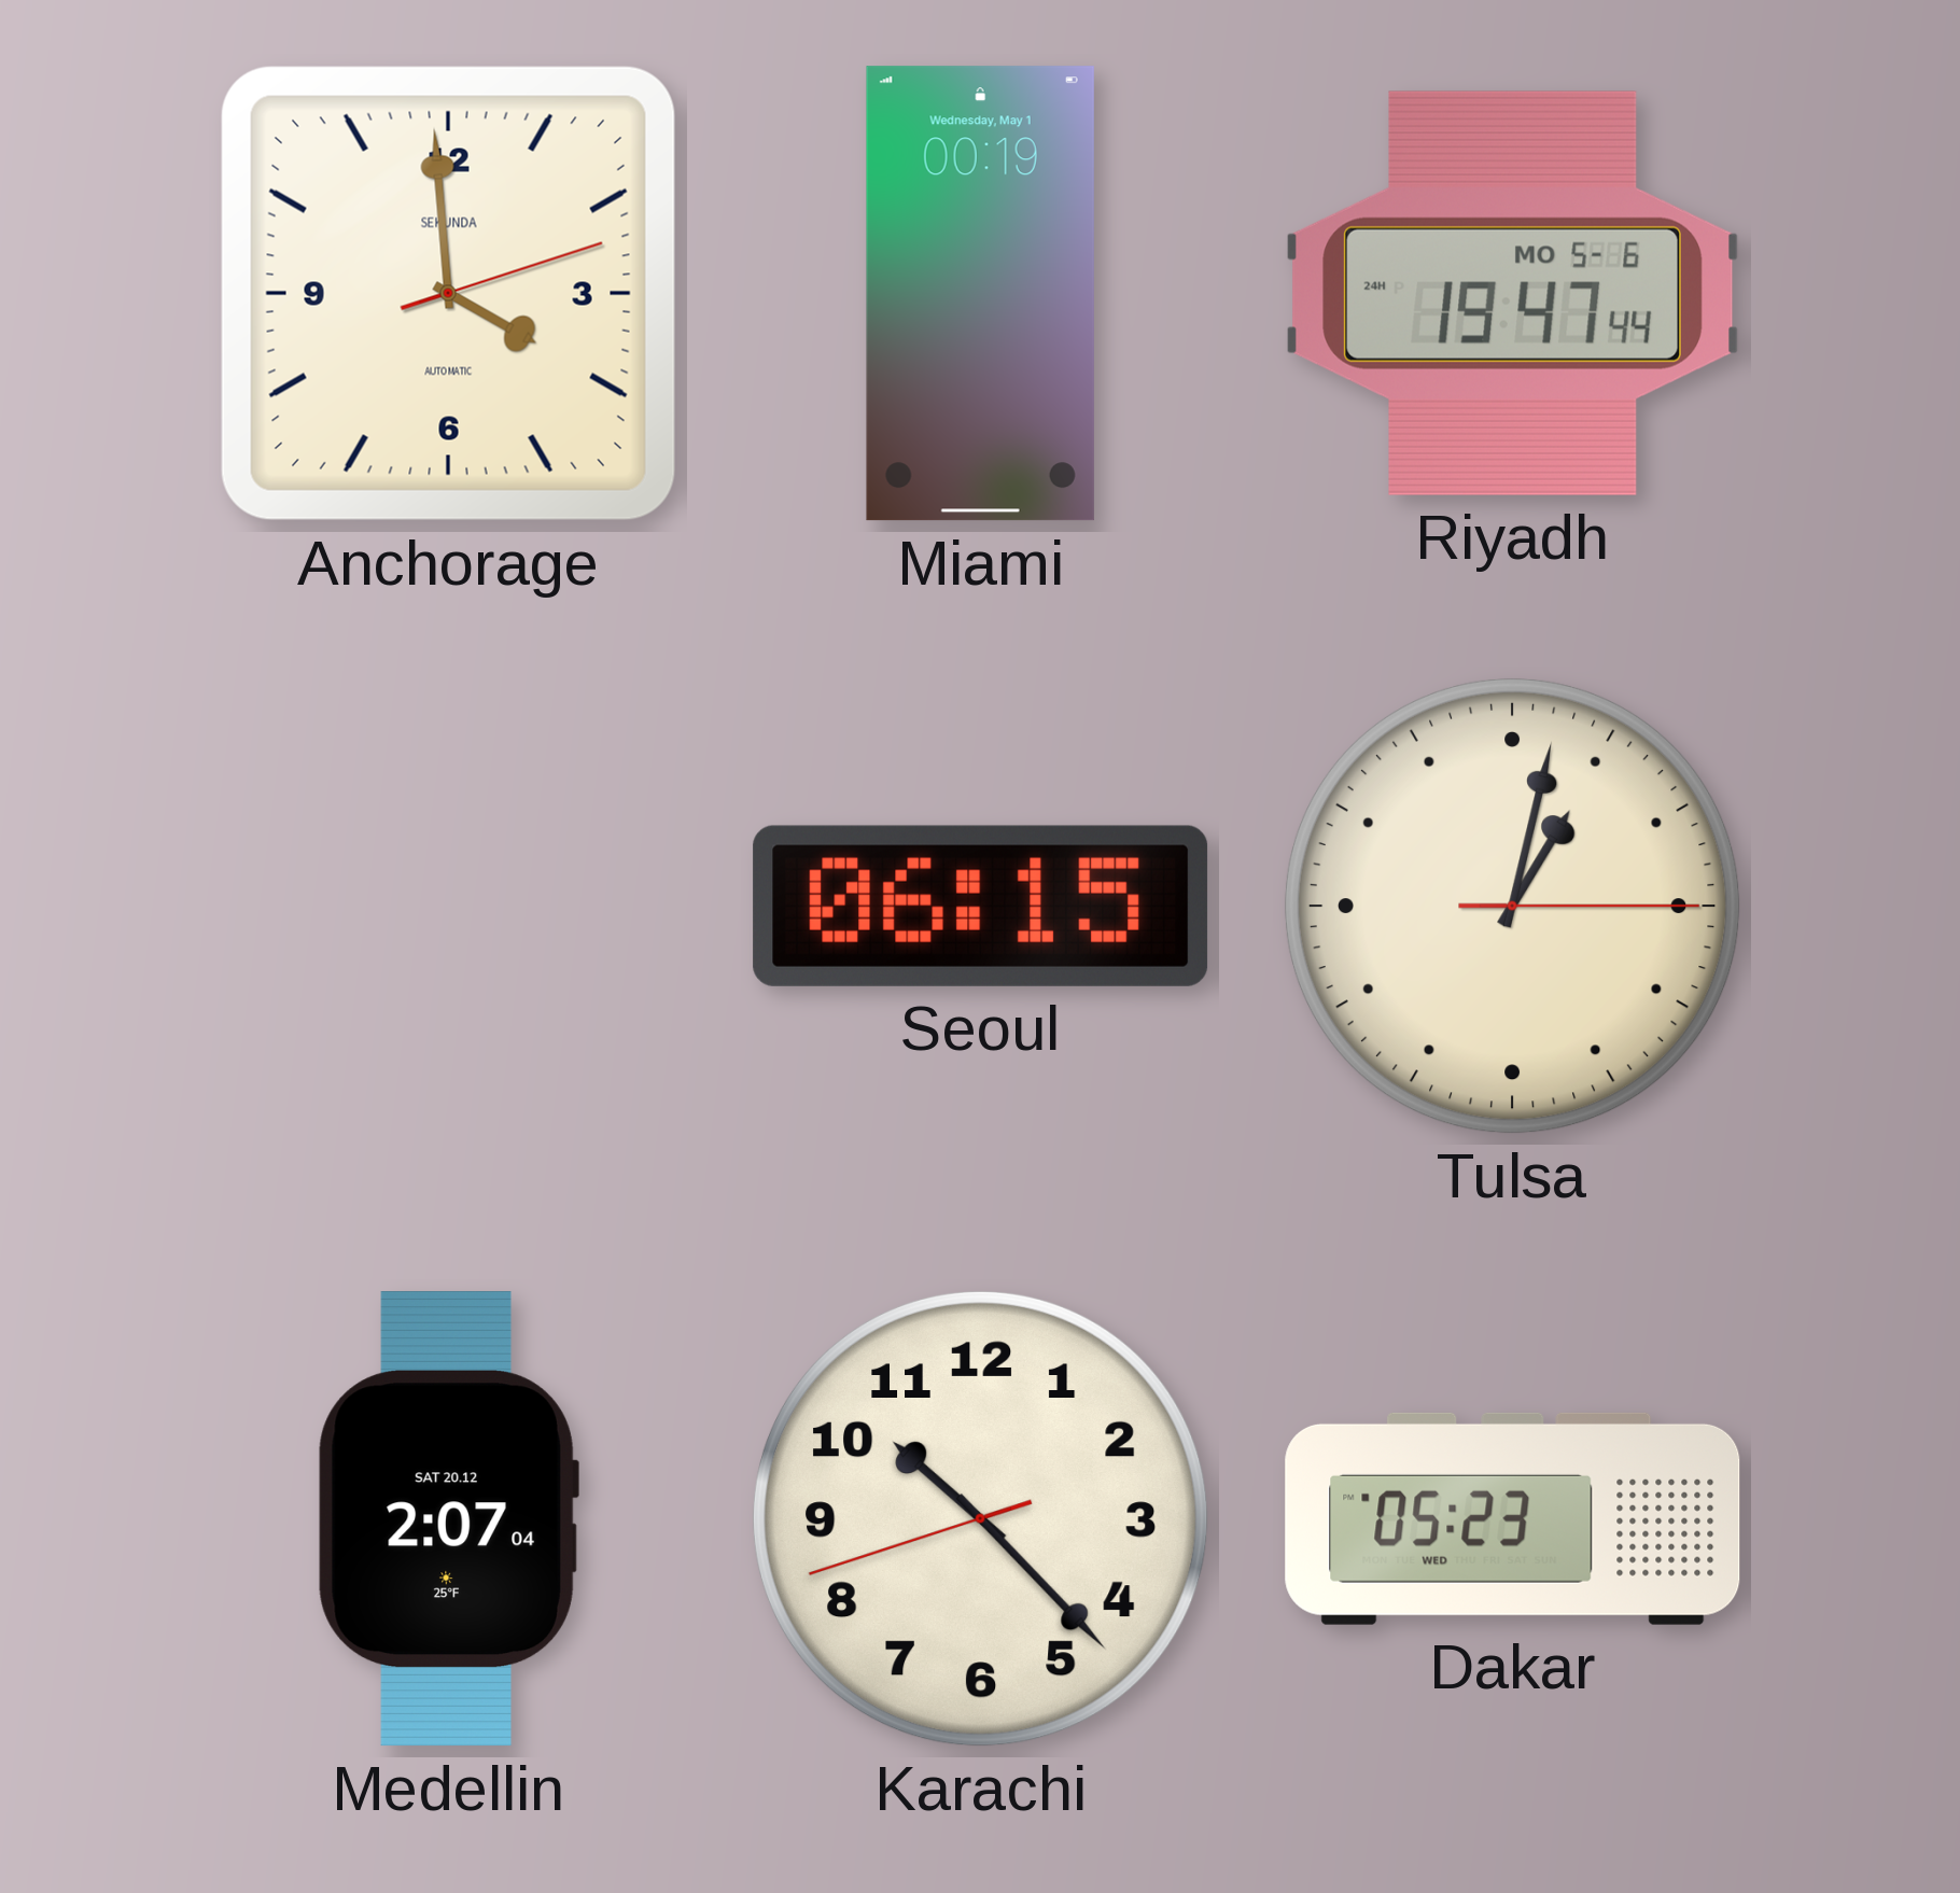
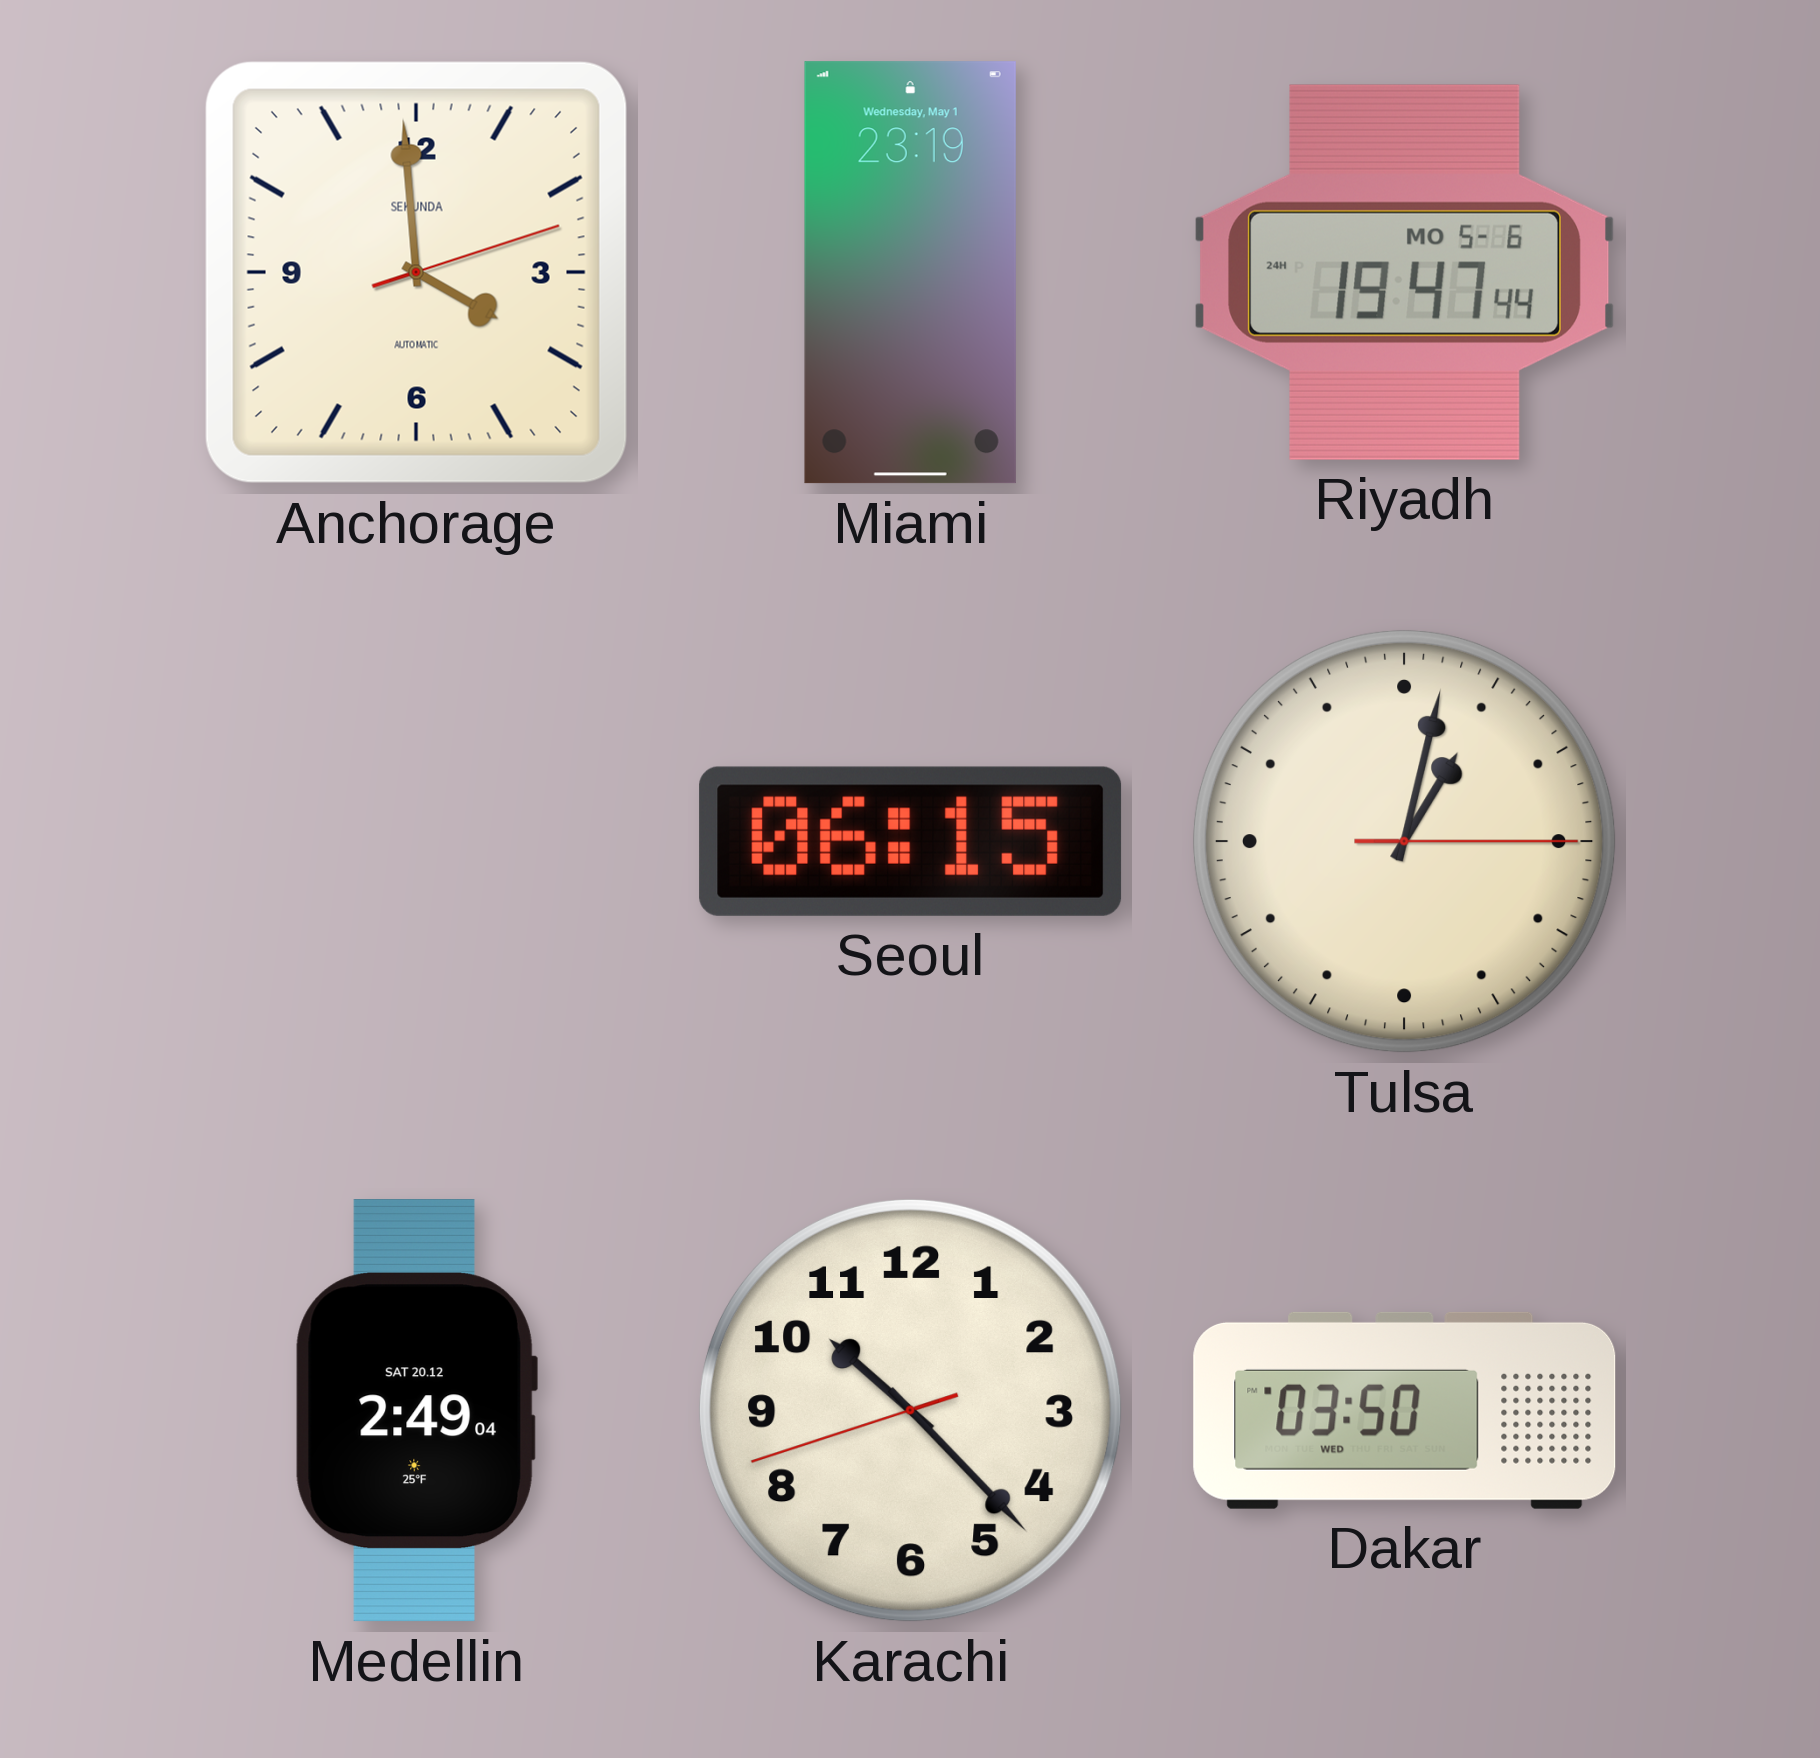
Miami: 00:19 -> 23:19 (910, 273)
Medellin: 2:07 -> 2:49 (416, 1411)
Dakar: 05:23 -> 03:50 (1405, 1410)
